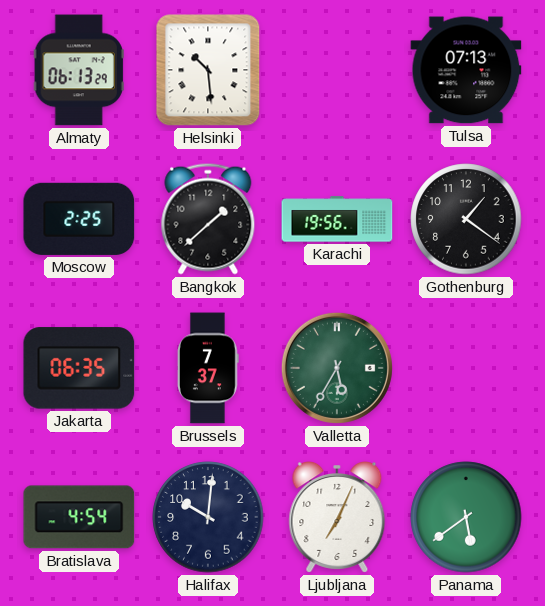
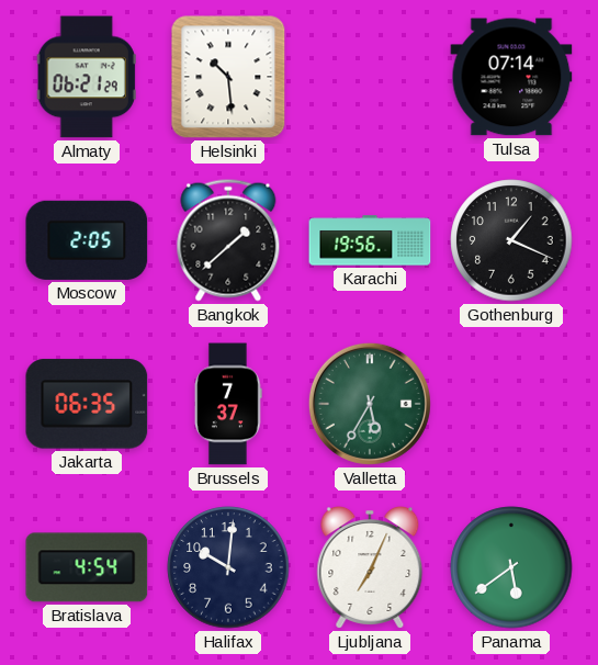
Almaty: 06:13 -> 06:21 (87, 77)
Tulsa: 07:13 -> 07:14 (511, 77)
Moscow: 2:25 -> 2:05 (87, 240)
Gothenburg: 1:21 -> 1:19 (511, 240)
